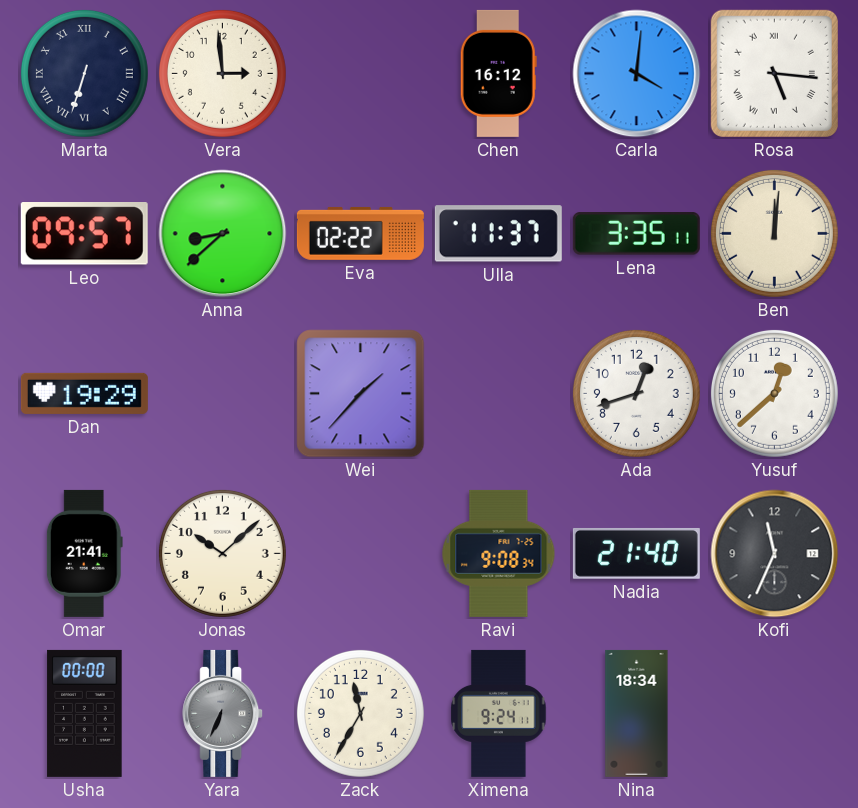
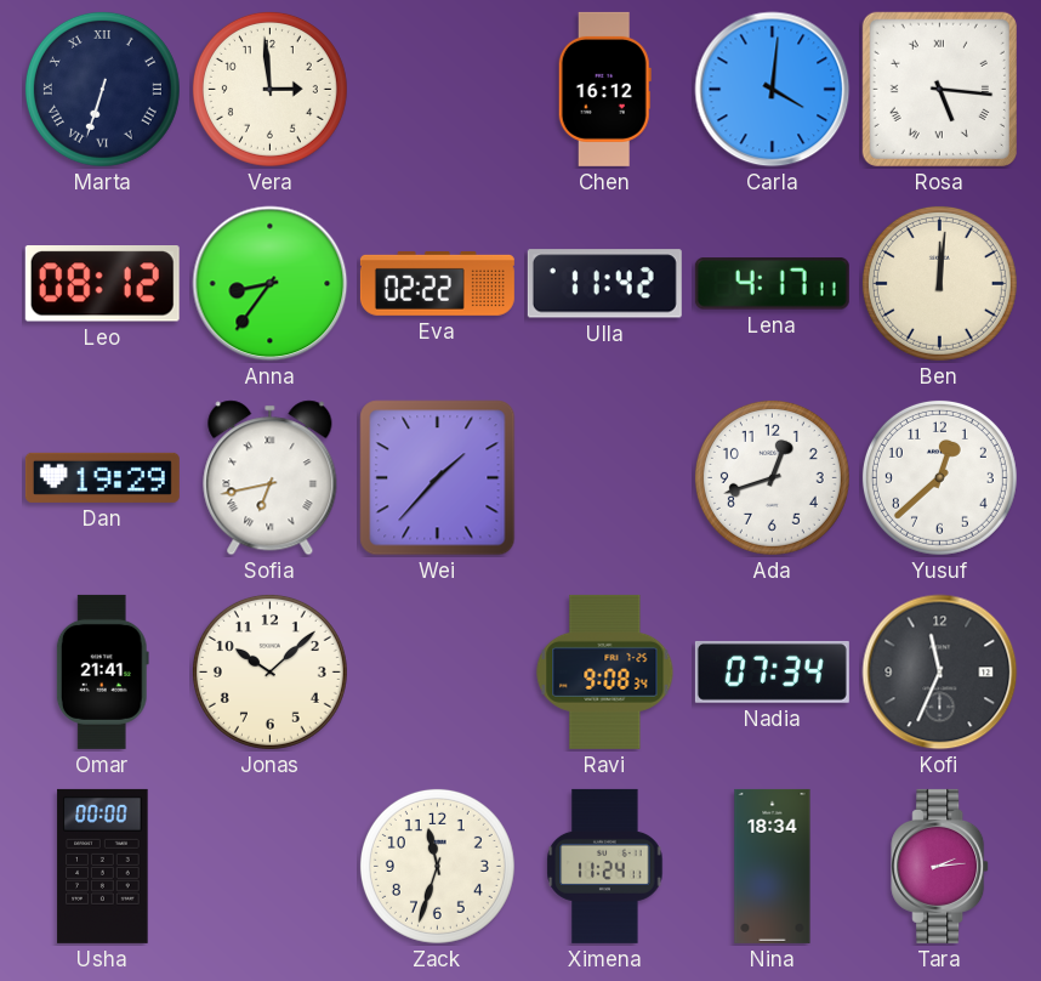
Leo: 09:57 -> 08:12 (102, 284)
Anna: 8:38 -> 8:36 (271, 284)
Ulla: 11:37 -> 11:42 (604, 284)
Lena: 3:35 -> 4:17 (772, 284)
Sofia: none -> 6:43 (271, 478)
Nadia: 21:40 -> 07:34 (772, 671)
Yara: 6:34 -> none (223, 713)
Zack: 11:35 -> 11:33 (437, 866)
Ximena: 9:24 -> 11:24 (605, 866)
Tara: none -> 2:14 (940, 866)
